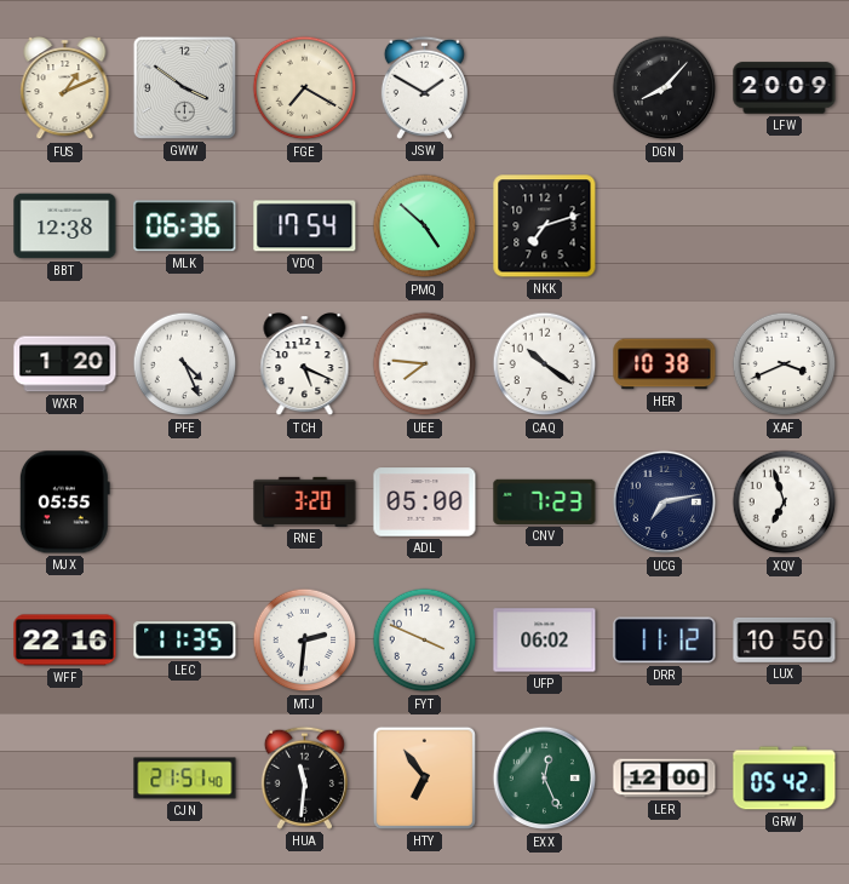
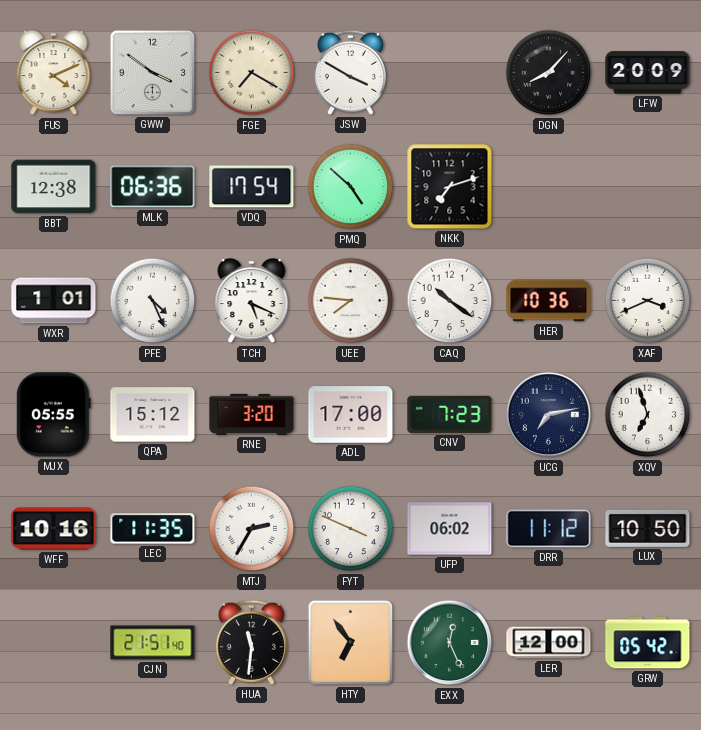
FUS: 1:11 -> 4:11 (54, 74)
JSW: 1:50 -> 3:50 (350, 72)
WXR: 1:20 -> 1:01 (54, 301)
HER: 10:38 -> 10:36 (549, 301)
QPA: none -> 15:12 (153, 415)
ADL: 05:00 -> 17:00 (351, 415)
WFF: 22:16 -> 10:16 (54, 529)
MTJ: 2:31 -> 2:35 (252, 529)
